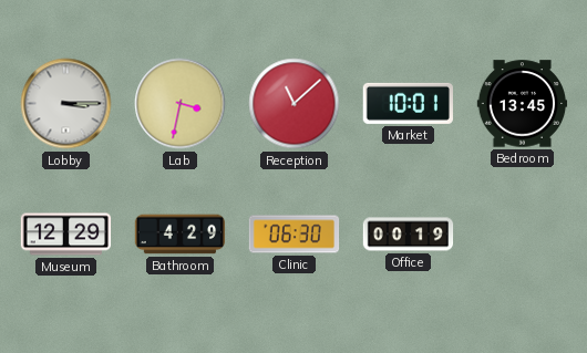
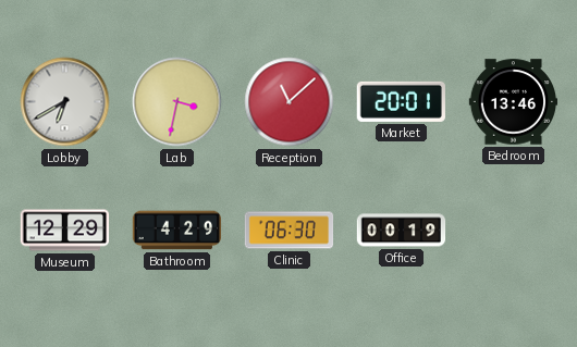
Lobby: 3:15 -> 6:40 (65, 102)
Market: 10:01 -> 20:01 (401, 101)
Bedroom: 13:45 -> 13:46 (514, 102)
